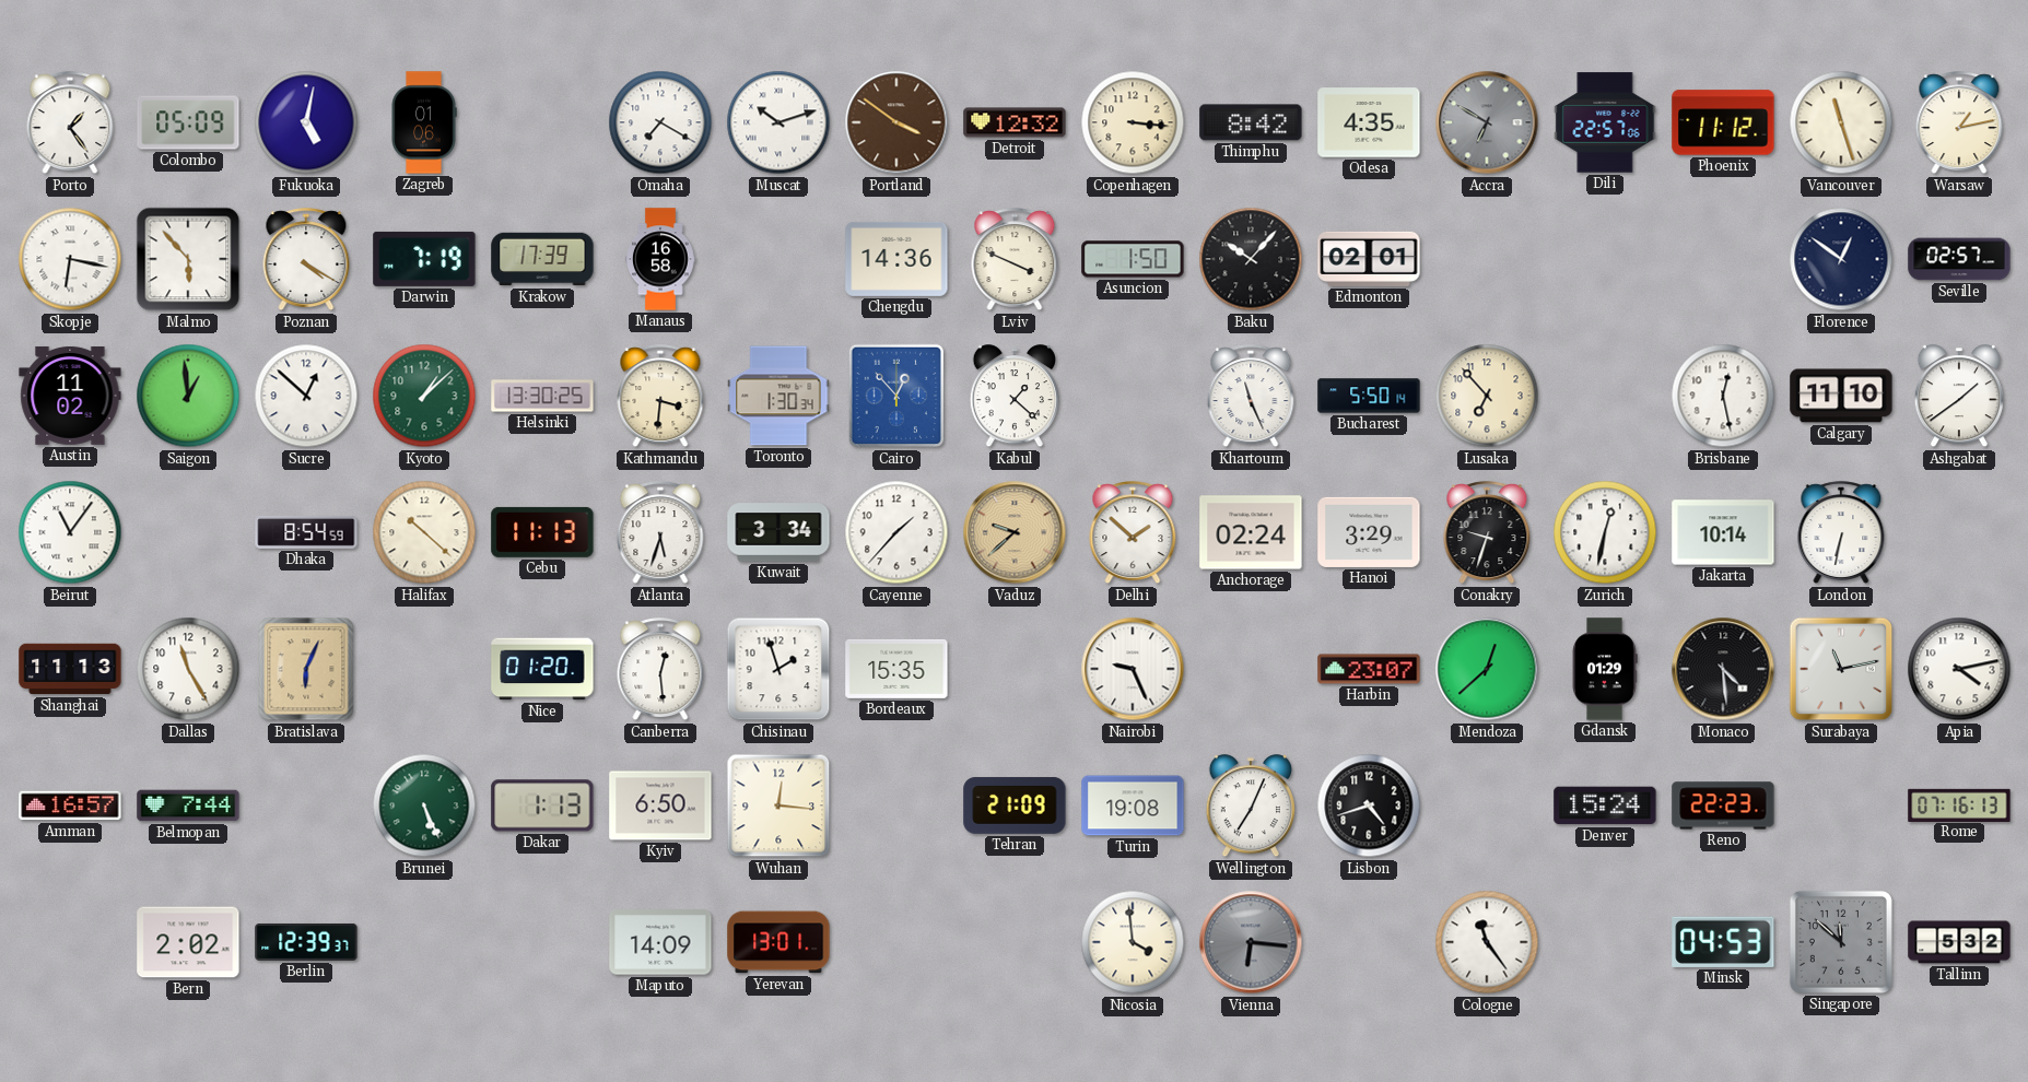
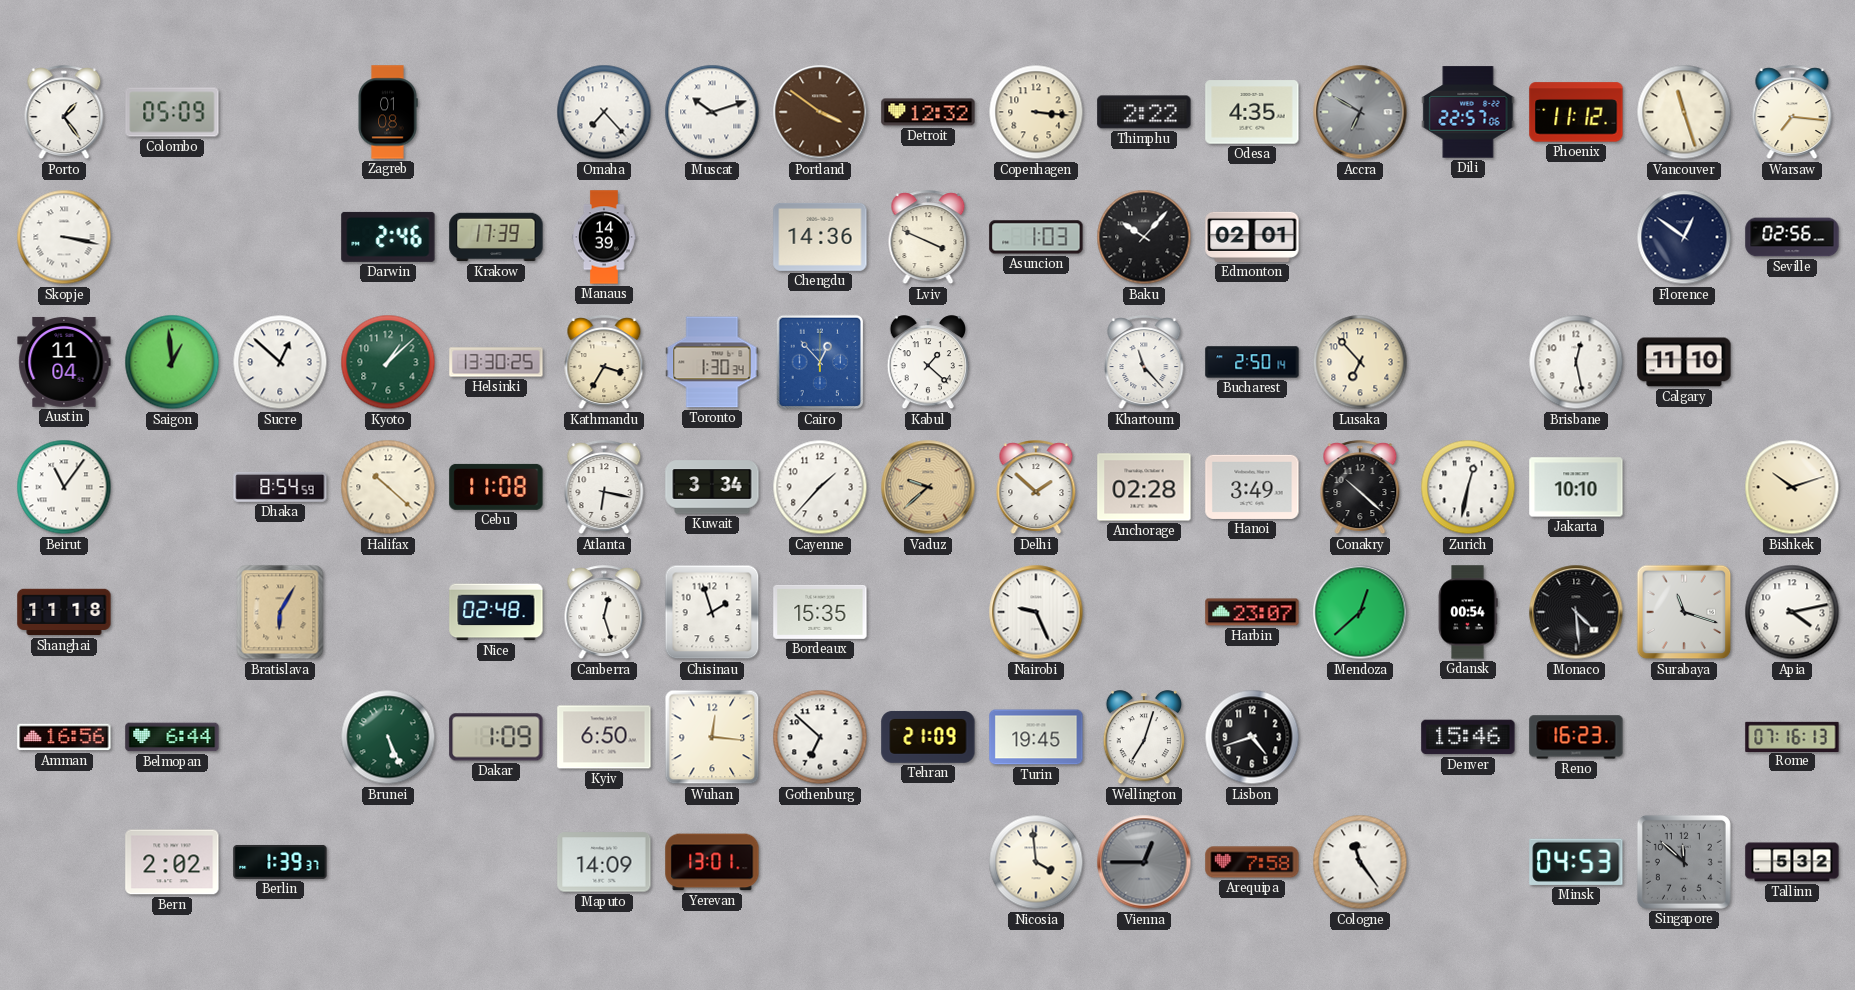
Fukuoka: 5:02 -> none (306, 122)
Zagreb: 01:06 -> 01:08 (388, 112)
Omaha: 7:20 -> 7:23 (604, 112)
Thimphu: 8:42 -> 2:22 (1144, 112)
Warsaw: 1:13 -> 7:16 (1792, 113)
Skopje: 6:17 -> 3:17 (64, 237)
Malmo: 5:53 -> none (188, 259)
Poznan: 4:20 -> none (306, 260)
Darwin: 7:19 -> 2:46 (388, 237)
Manaus: 16:58 -> 14:39 (604, 237)
Asuncion: 1:50 -> 1:03 (1036, 237)
Seville: 02:57 -> 02:56 (1792, 237)
Austin: 11:02 -> 11:04 (64, 362)
Kathmandu: 3:31 -> 3:35 (604, 363)
Khartoum: 11:26 -> 11:23 (1144, 363)
Bucharest: 5:50 -> 2:50 (1252, 362)
Ashgabat: 1:39 -> none (1959, 397)
Cebu: 11:13 -> 11:08 (496, 487)
Atlanta: 5:33 -> 6:17 (604, 488)
Anchorage: 02:24 -> 02:28 (1144, 487)
Hanoi: 3:29 -> 3:49 (1252, 487)
Conakry: 9:33 -> 10:22 (1360, 488)
Jakarta: 10:14 -> 10:10 (1576, 487)
London: 6:32 -> none (1841, 533)
Bishkek: none -> 10:12 (1792, 487)
Shanghai: 11:13 -> 11:18 (64, 612)
Dallas: 11:25 -> none (188, 669)
Bratislava: 6:04 -> 6:05 (280, 612)
Nice: 01:20 -> 02:48 (496, 612)
Canberra: 12:29 -> 12:27 (604, 613)
Gdansk: 01:29 -> 00:54 (1468, 612)
Surabaya: 11:13 -> 11:18 (1684, 612)
Amman: 16:57 -> 16:56 (64, 737)
Belmopan: 7:44 -> 6:44 (172, 737)
Dakar: 1:13 -> 1:09 (496, 737)
Gothenburg: none -> 6:52 (820, 737)
Turin: 19:08 -> 19:45 (1036, 737)
Wellington: 7:04 -> 7:03 (1144, 738)
Denver: 15:24 -> 15:46 (1468, 737)
Reno: 22:23 -> 16:23 (1576, 737)
Berlin: 12:39 -> 1:39 (280, 862)
Vienna: 6:16 -> 12:45 (1144, 862)
Arequipa: none -> 7:58 (1252, 862)
